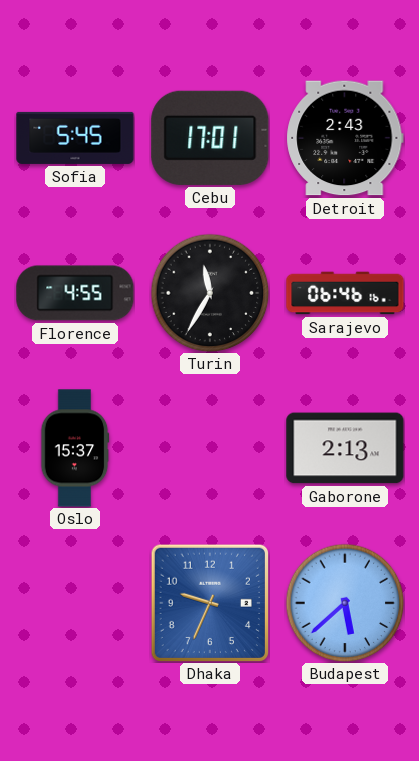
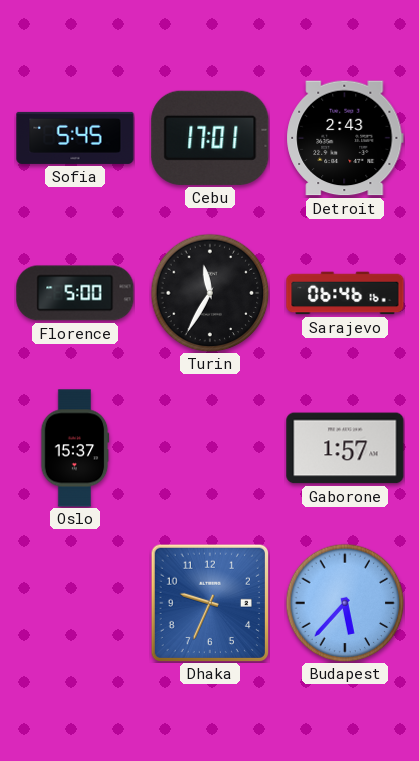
Florence: 4:55 -> 5:00 (75, 293)
Gaborone: 2:13 -> 1:57 (345, 448)
Budapest: 5:38 -> 5:37 (345, 603)
